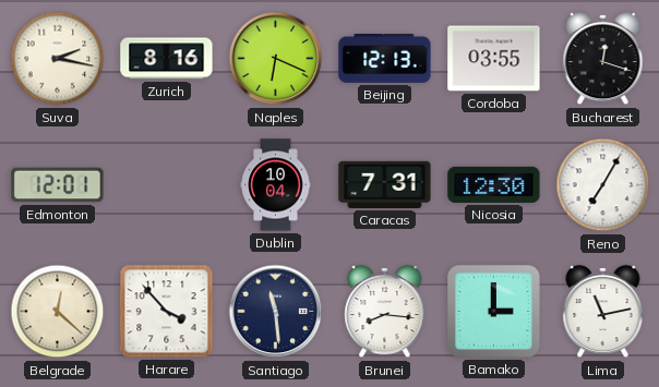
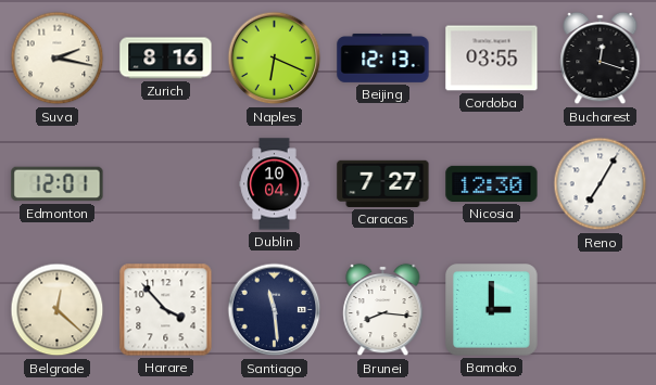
Caracas: 7:31 -> 7:27 (383, 183)
Lima: 11:13 -> none (603, 312)
